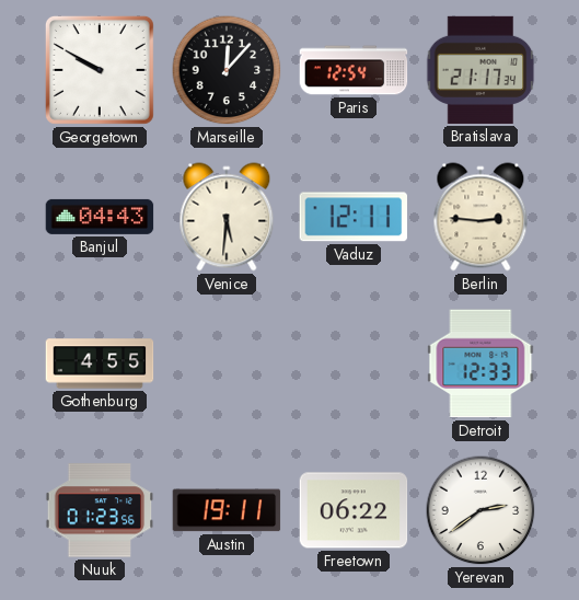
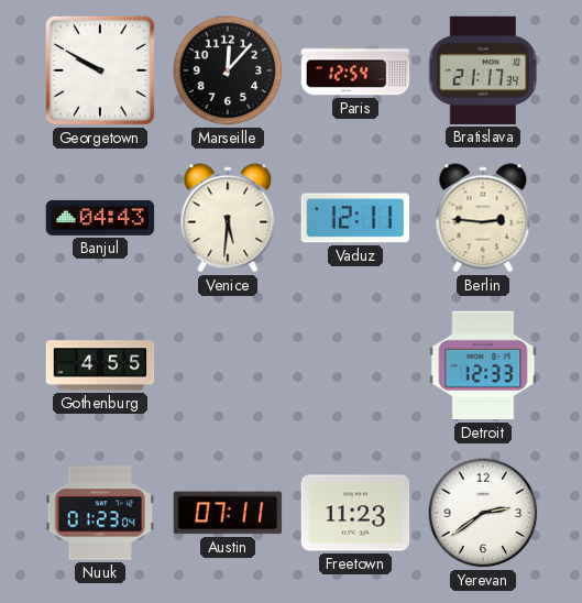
Nuuk: 01:23:56 -> 01:23:04 (100, 513)
Austin: 19:11 -> 07:11 (228, 513)
Freetown: 06:22 -> 11:23 (355, 513)
